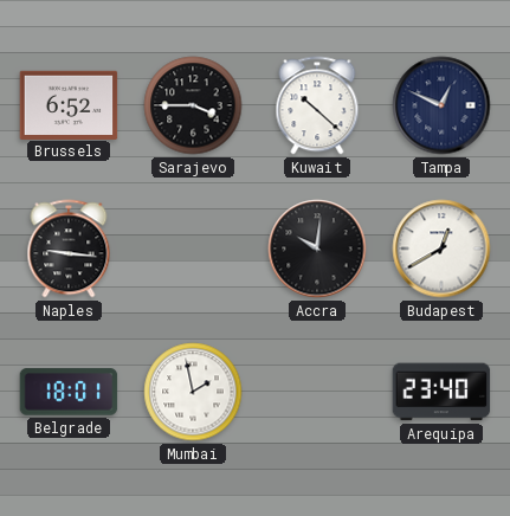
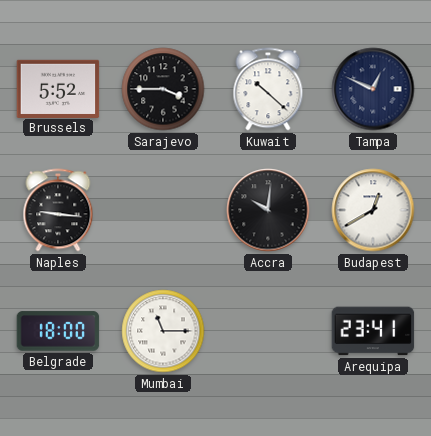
Brussels: 6:52 -> 5:52 (58, 88)
Belgrade: 18:01 -> 18:00 (58, 331)
Mumbai: 1:58 -> 11:15 (163, 331)
Arequipa: 23:40 -> 23:41 (373, 331)
